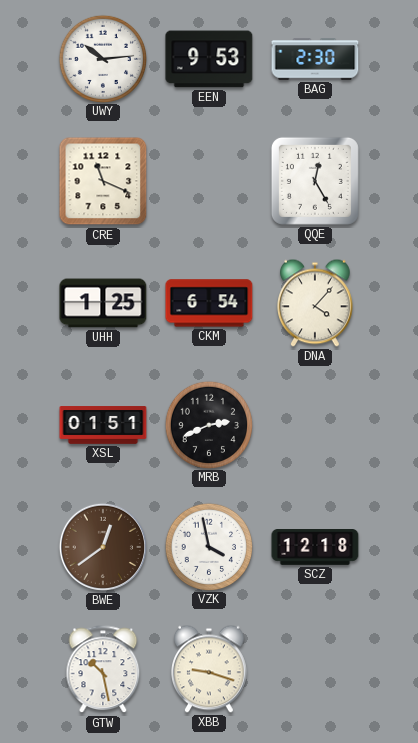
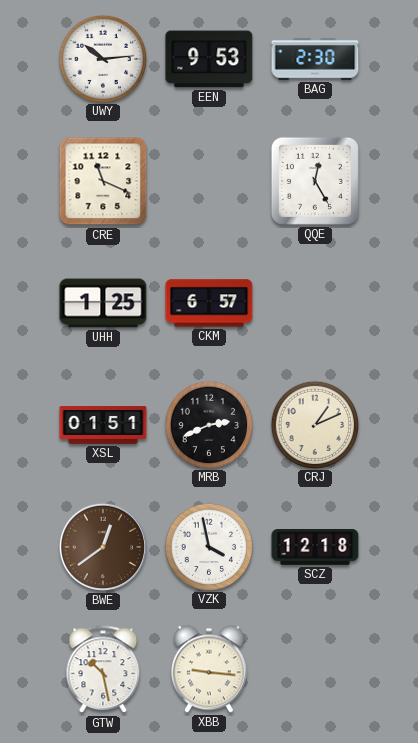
CKM: 6:54 -> 6:57 (209, 303)
DNA: 4:07 -> none (316, 303)
CRJ: none -> 1:11 (314, 424)
XBB: 9:18 -> 9:16 (210, 669)
